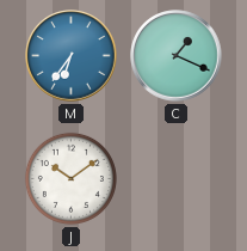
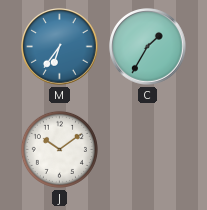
C: 1:19 -> 1:35 (148, 47)
